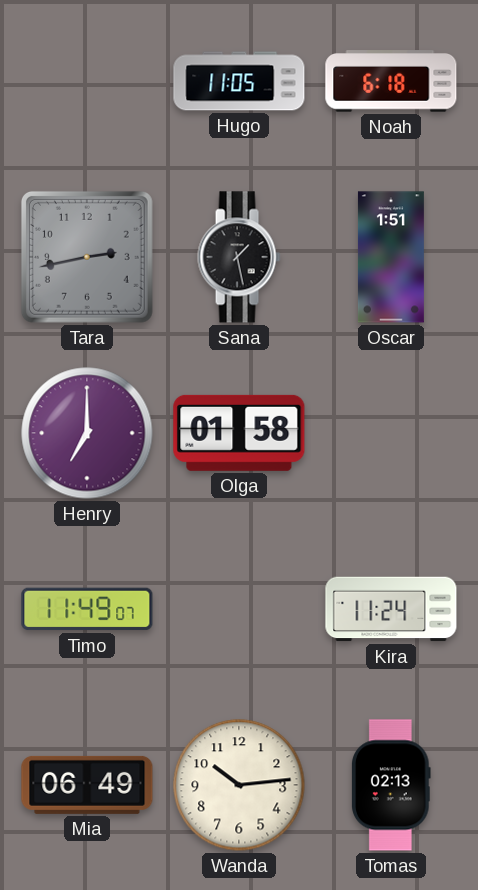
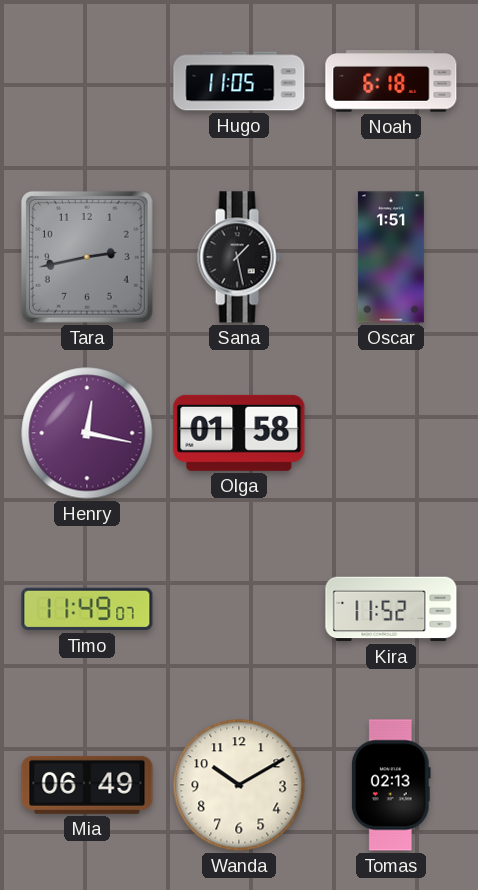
Henry: 7:00 -> 12:17 (87, 433)
Kira: 11:24 -> 11:52 (391, 609)
Wanda: 10:14 -> 10:10 (239, 785)
